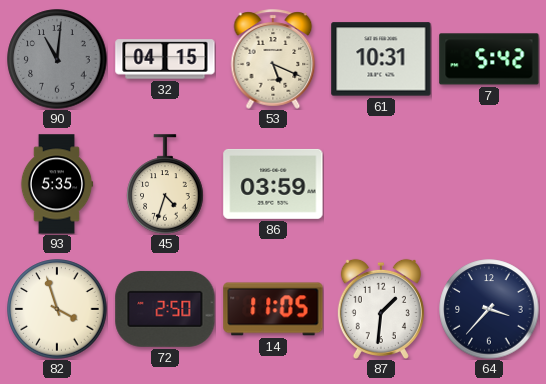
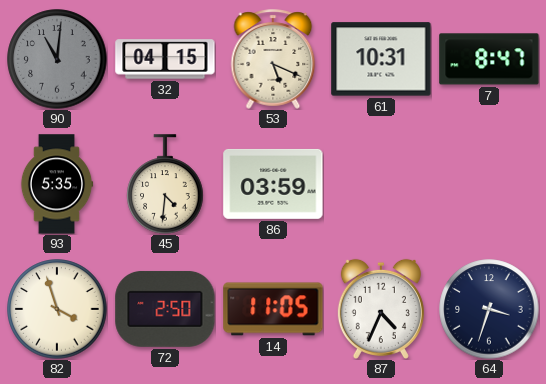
7: 5:42 -> 8:47 (489, 59)
45: 4:33 -> 4:31 (165, 184)
87: 1:31 -> 4:34 (381, 308)
64: 3:37 -> 3:33 (489, 309)
